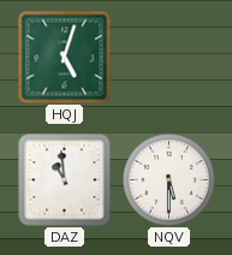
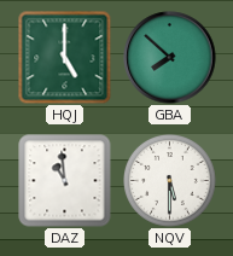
HQJ: 5:03 -> 5:00 (64, 57)
GBA: none -> 7:52 (170, 58)
